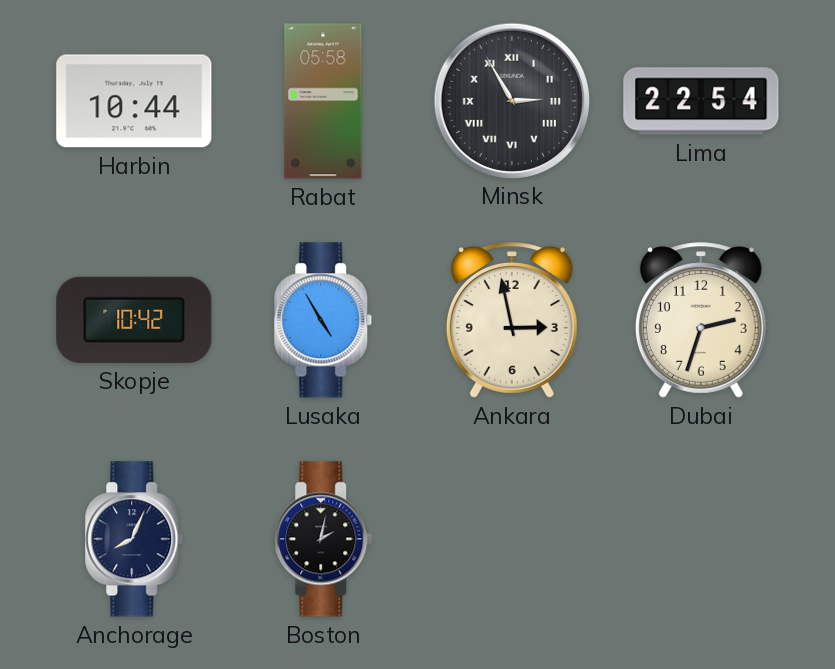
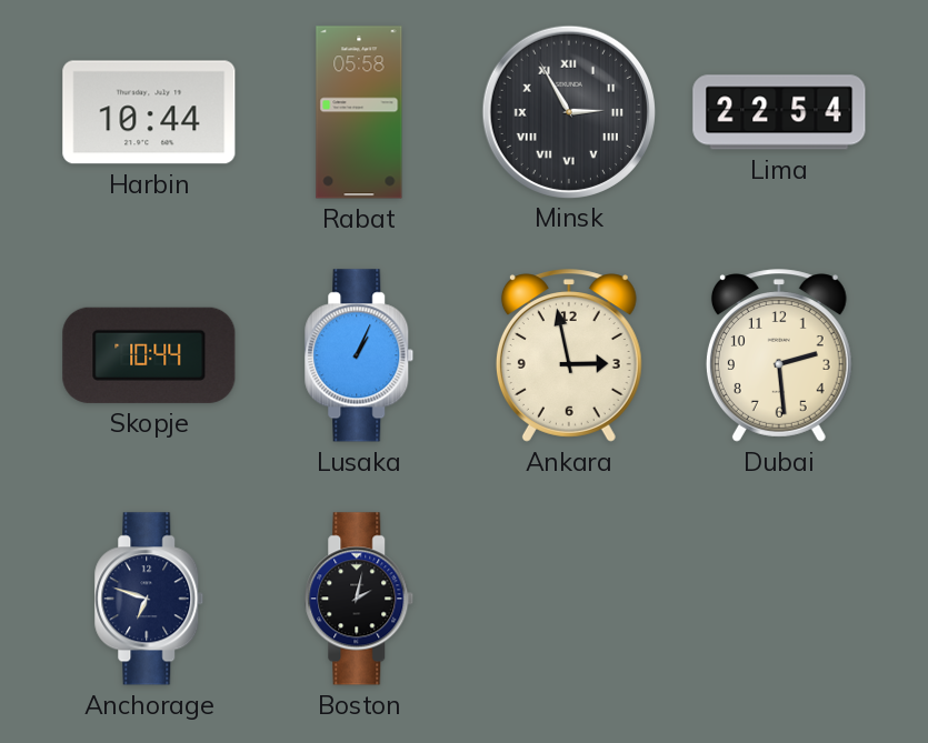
Skopje: 10:42 -> 10:44 (149, 355)
Lusaka: 4:55 -> 1:04 (359, 355)
Dubai: 2:33 -> 2:29 (779, 355)
Anchorage: 8:04 -> 6:48 (149, 599)
